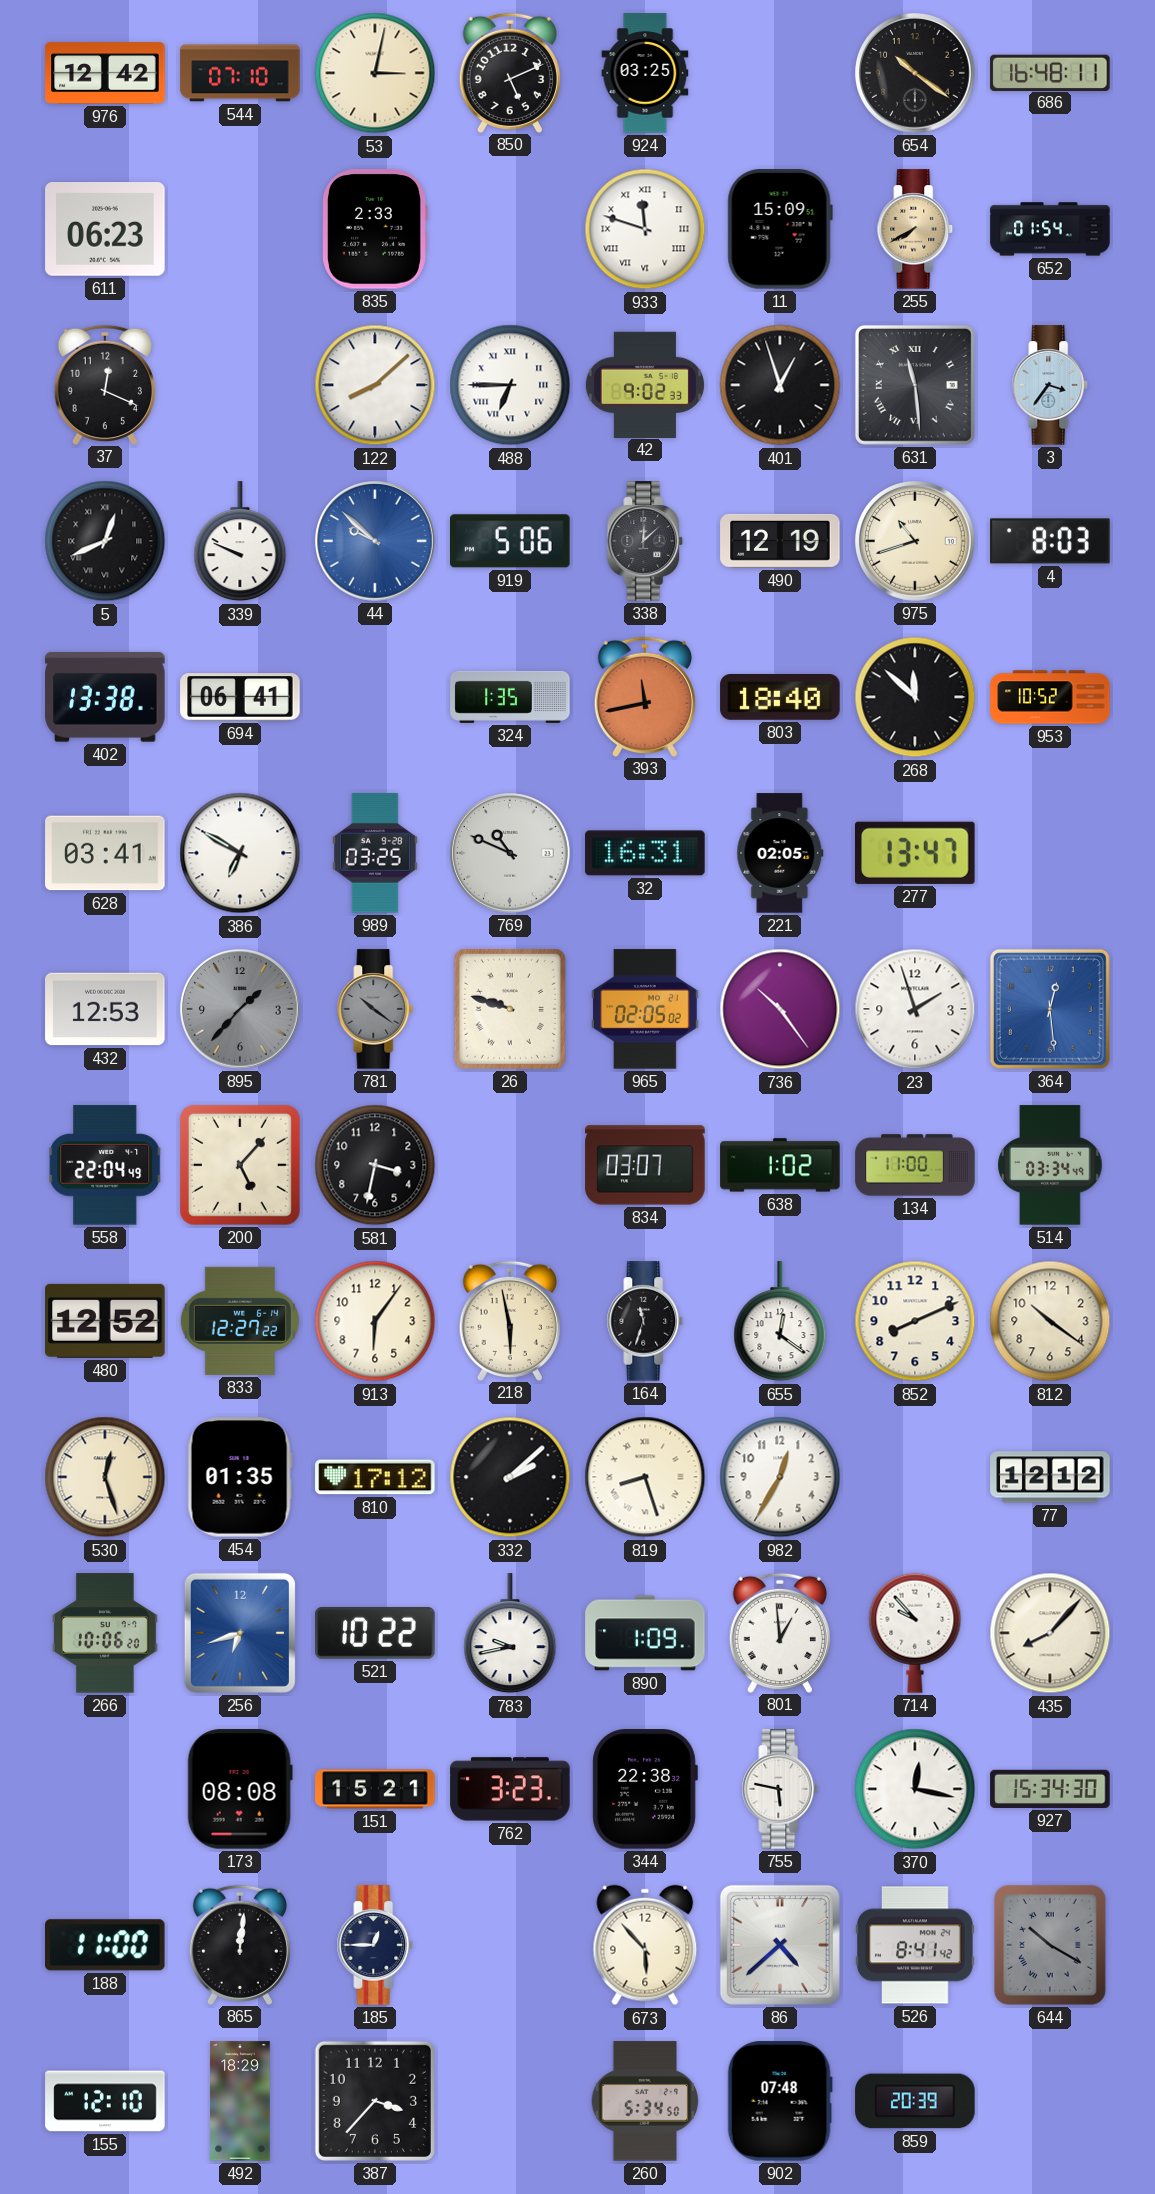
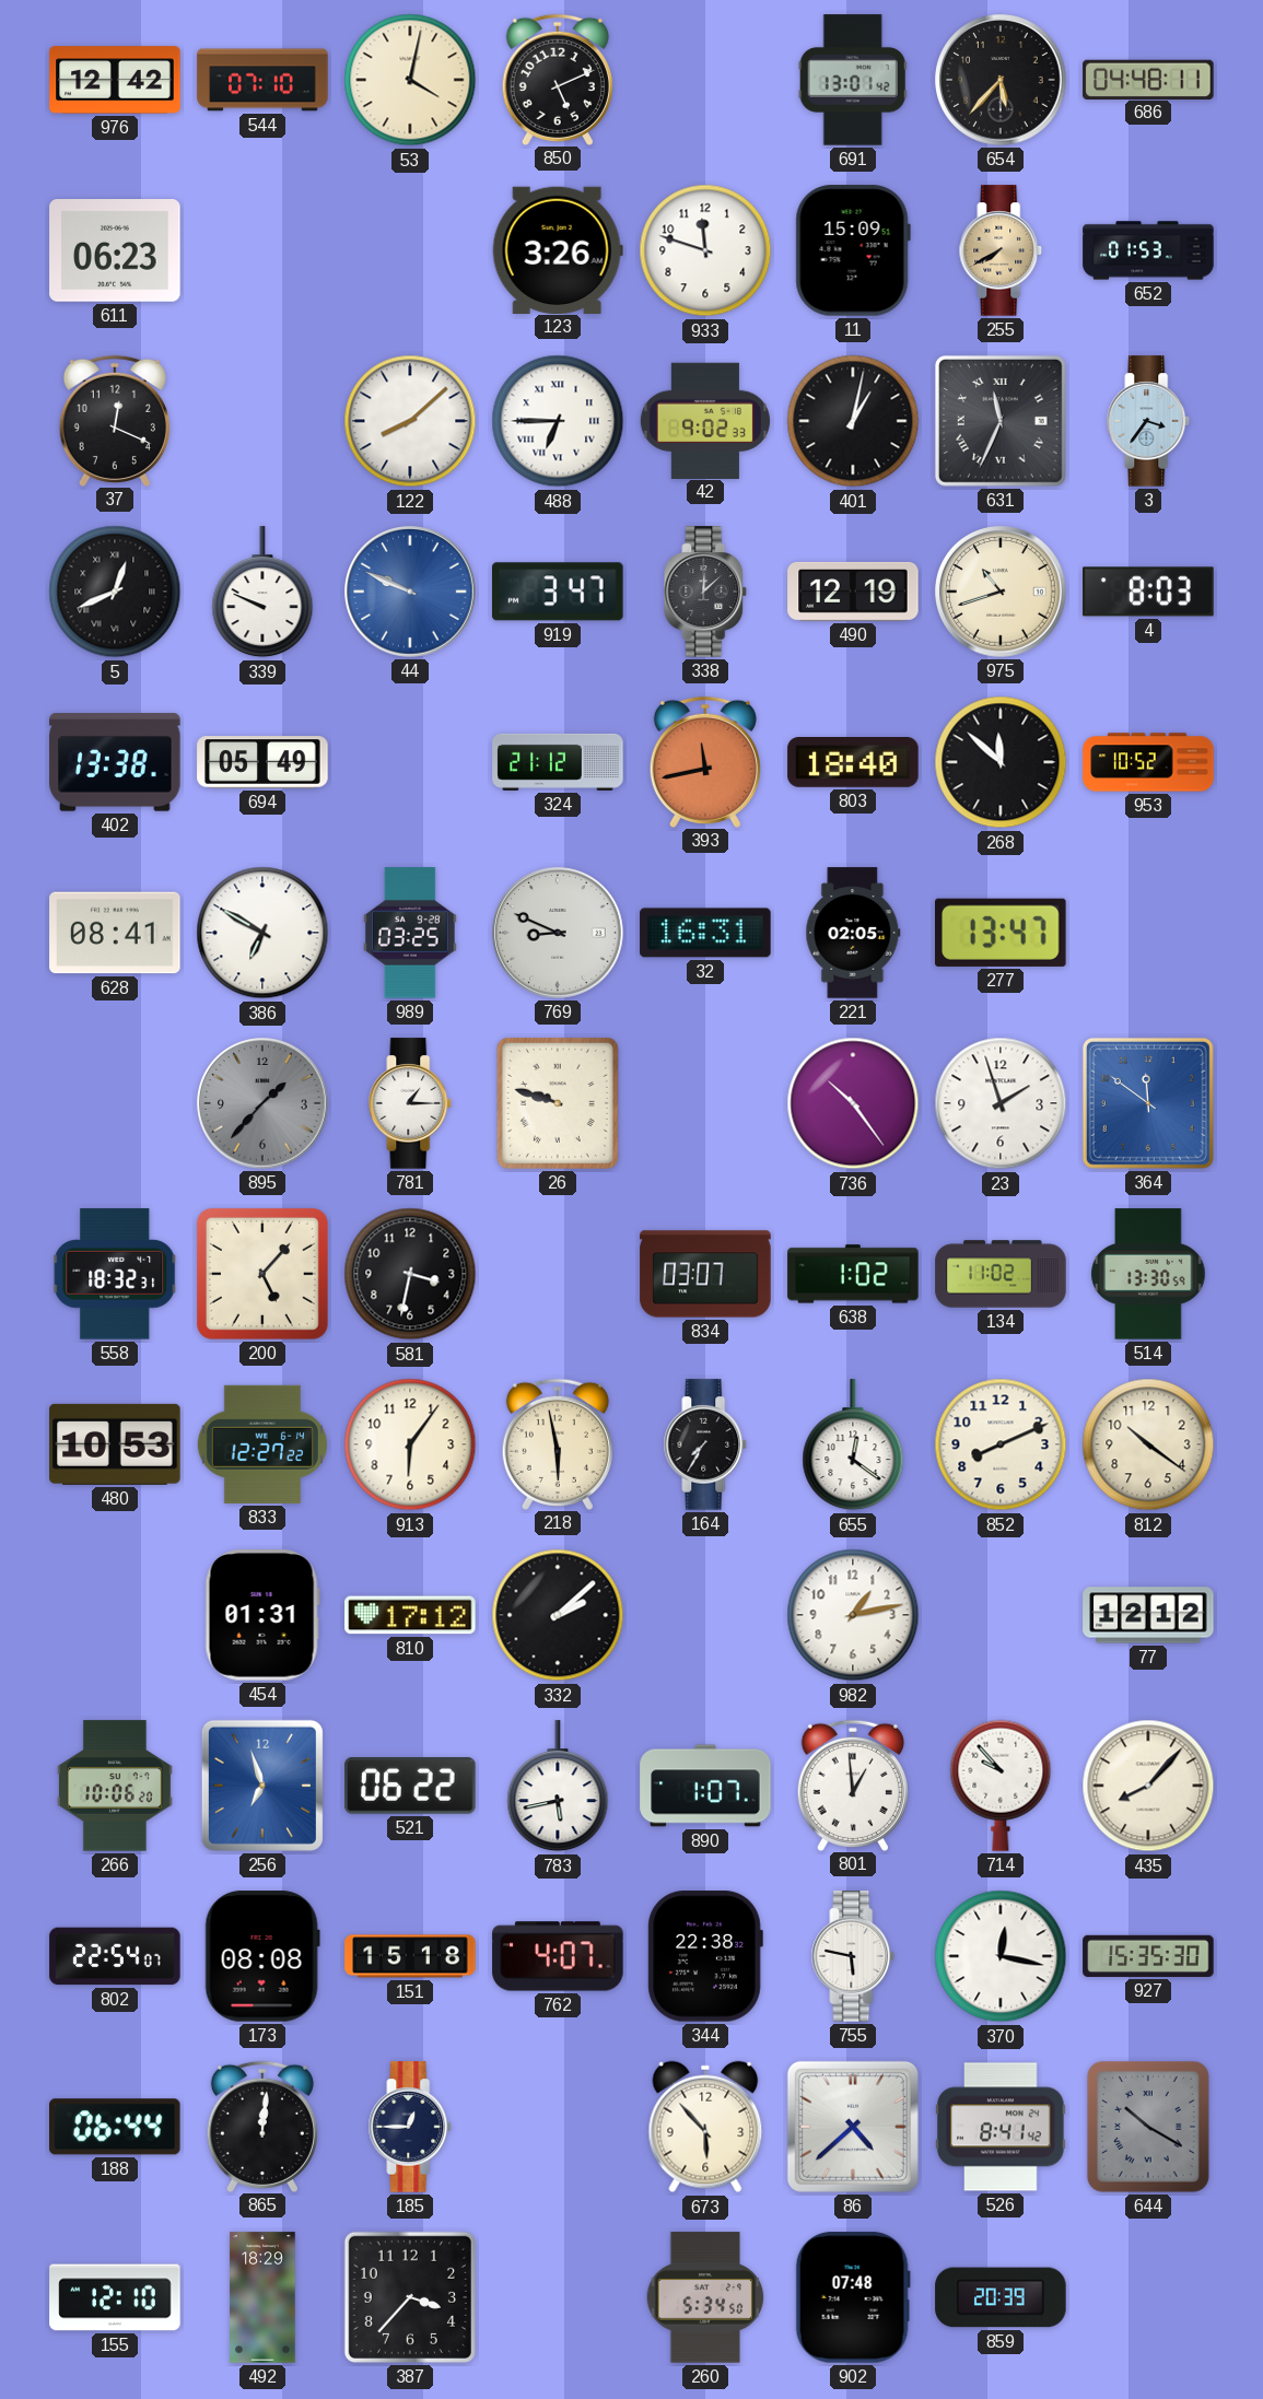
53: 3:02 -> 4:02 (410, 80)
924: 03:25 -> none (645, 73)
691: none -> 13:01 (853, 80)
654: 10:21 -> 5:37 (1002, 81)
686: 16:48 -> 04:48 (1148, 79)
835: 2:33 -> none (375, 229)
123: none -> 3:26 (558, 249)
933 numerals: Roman -> Arabic (705, 250)
652: 01:54 -> 01:53 (1148, 250)
401: 12:57 -> 1:02 (853, 421)
631: 11:29 -> 11:34 (1001, 421)
44: 9:52 -> 9:49 (411, 593)
919: 5:06 -> 3:47 (559, 592)
694: 06:41 -> 05:49 (262, 762)
324: 1:35 -> 21:12 (558, 762)
628: 03:41 -> 08:41 (115, 933)
769: 10:49 -> 8:49 (559, 934)
432: 12:53 -> none (105, 1009)
781: 10:21 -> 1:15 (410, 1103)
781 dial: grey -> white (410, 1103)
965: 02:05 -> none (646, 1009)
364: 12:29 -> 11:51 (1148, 1103)
558: 22:04 -> 18:32 (116, 1274)
134: 11:00 -> 11:02 (1001, 1274)
514: 03:34 -> 13:30 (1148, 1274)
480: 12:52 -> 10:53 (115, 1444)
164: 11:33 -> 7:35 (705, 1444)
530: 12:27 -> none (105, 1477)
454: 01:35 -> 01:31 (262, 1615)
819: 8:27 -> none (645, 1477)
982: 12:35 -> 1:13 (853, 1615)
256: 6:42 -> 6:57 (262, 1786)
521: 10:22 -> 06:22 (410, 1787)
783: 9:43 -> 5:43 (558, 1787)
890: 1:09 -> 1:07 (705, 1786)
802: none -> 22:54 (115, 1956)
151: 15:21 -> 15:18 (410, 1956)
762: 3:23 -> 4:07 (558, 1956)
927: 15:34 -> 15:35 (1148, 1956)
188: 11:00 -> 06:44 (116, 2127)
